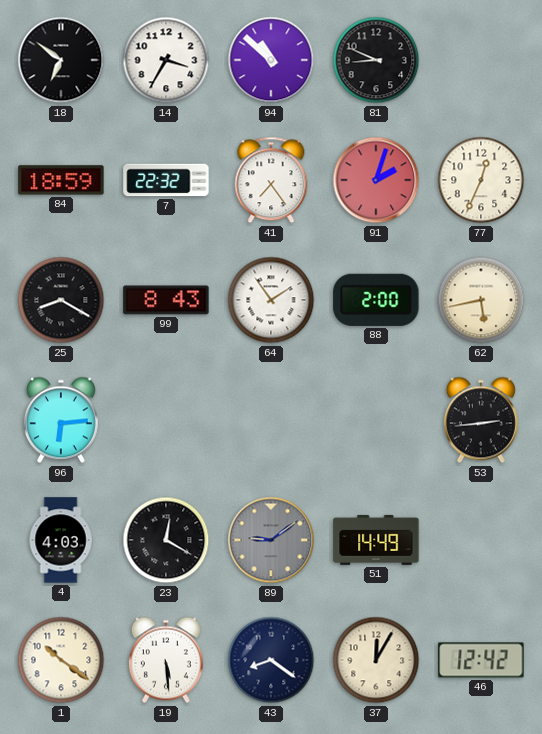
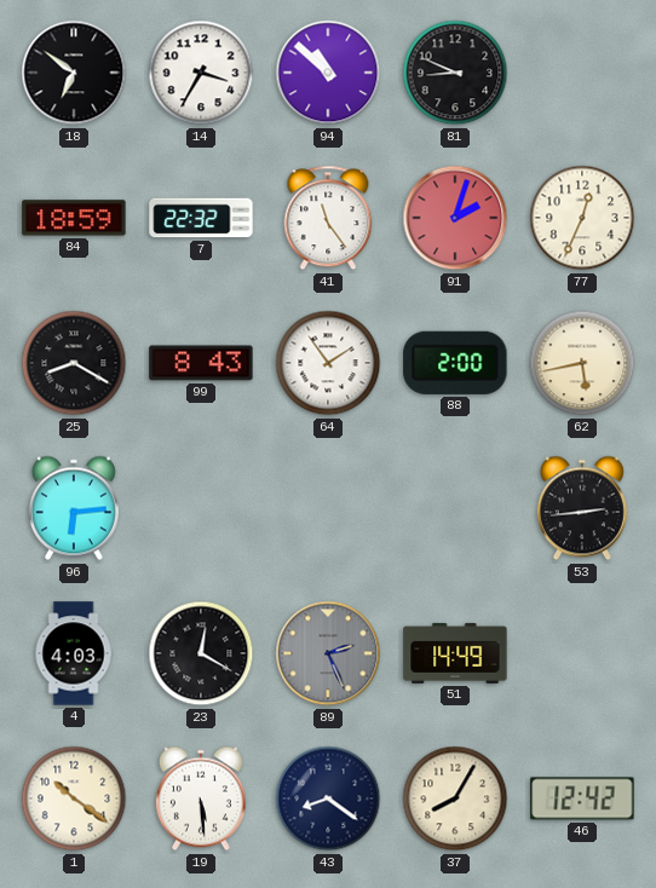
41: 7:24 -> 11:24 (328, 218)
89: 9:09 -> 2:26 (328, 653)
37: 12:05 -> 8:05 (455, 798)
